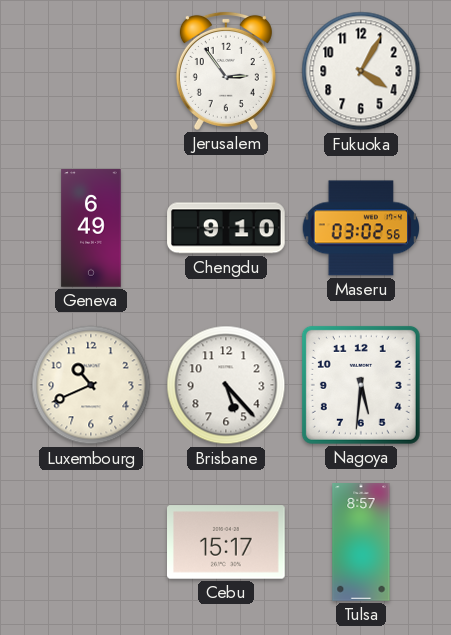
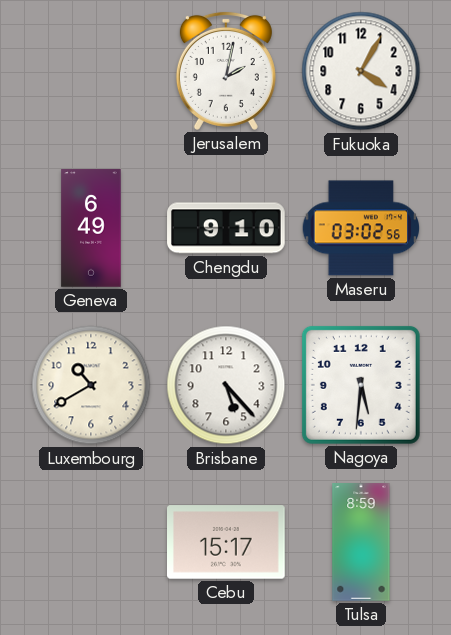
Jerusalem: 2:54 -> 2:02 (226, 71)
Luxembourg: 10:41 -> 10:40 (91, 385)
Tulsa: 8:57 -> 8:59 (361, 542)
